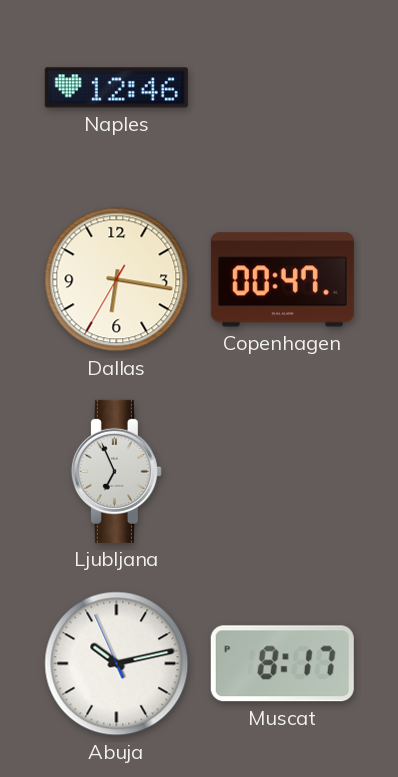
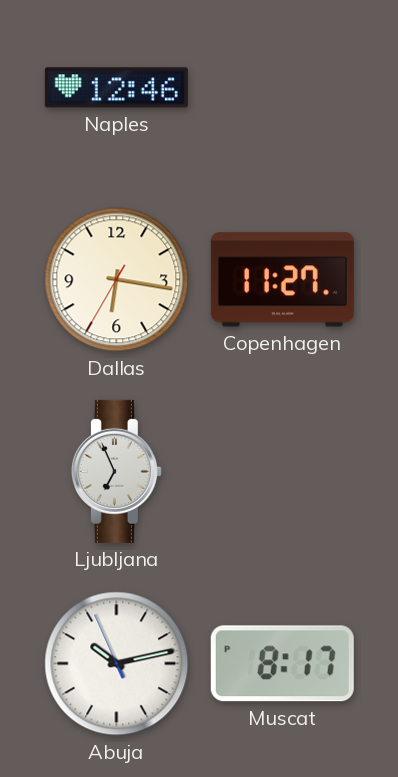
Copenhagen: 00:47 -> 11:27 (282, 280)
